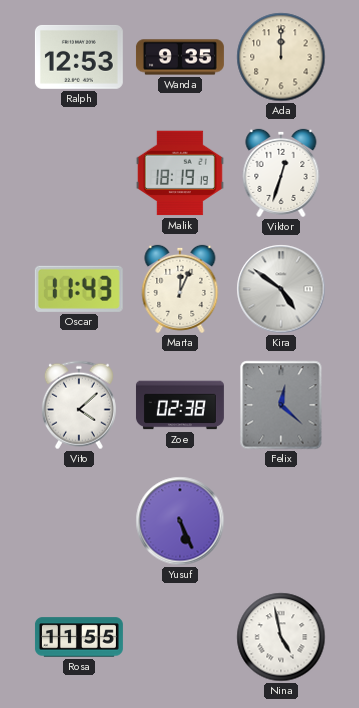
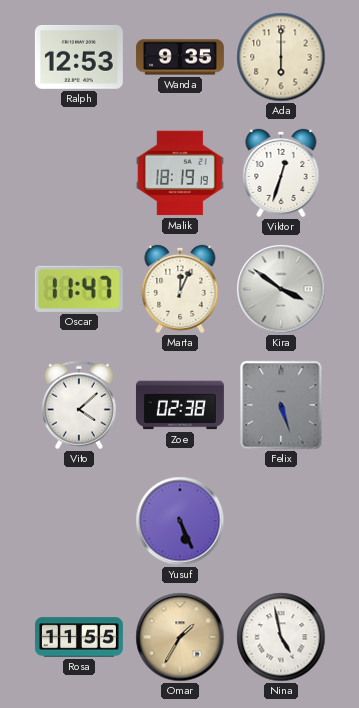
Ada: 12:00 -> 6:00 (281, 57)
Oscar: 11:43 -> 11:47 (79, 289)
Kira: 4:51 -> 3:51 (281, 289)
Felix: 12:22 -> 5:27 (281, 405)
Omar: none -> 1:35 (180, 637)
